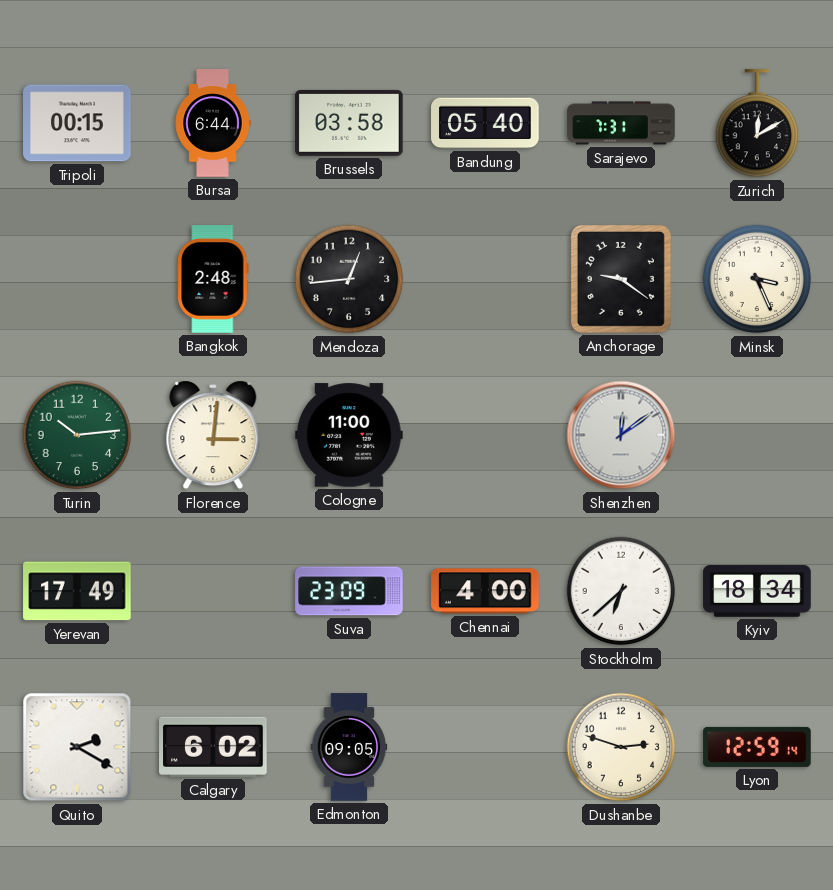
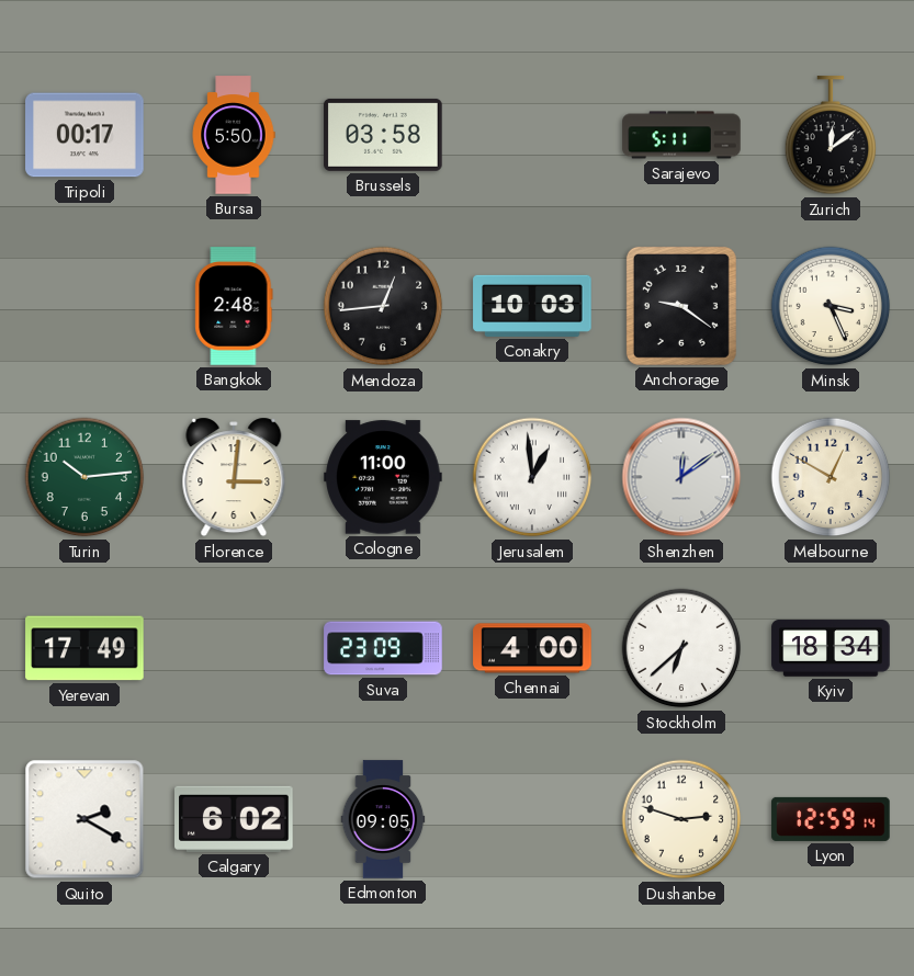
Tripoli: 00:15 -> 00:17 (84, 135)
Bursa: 6:44 -> 5:50 (234, 135)
Bandung: 05:40 -> none (485, 123)
Sarajevo: 7:31 -> 5:11 (681, 135)
Zurich: 12:10 -> 12:09 (831, 136)
Conakry: none -> 10:03 (532, 306)
Jerusalem: none -> 12:59 (532, 477)
Melbourne: none -> 12:50 (831, 477)
